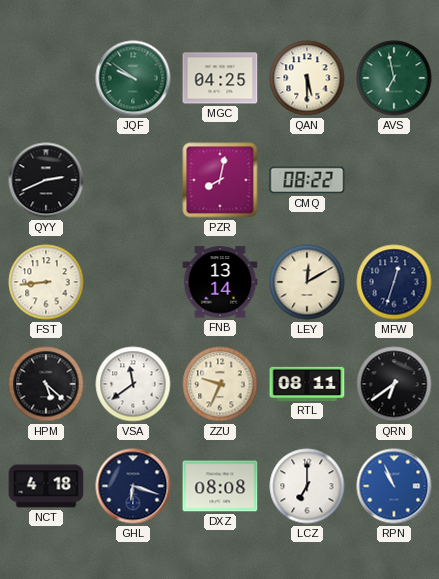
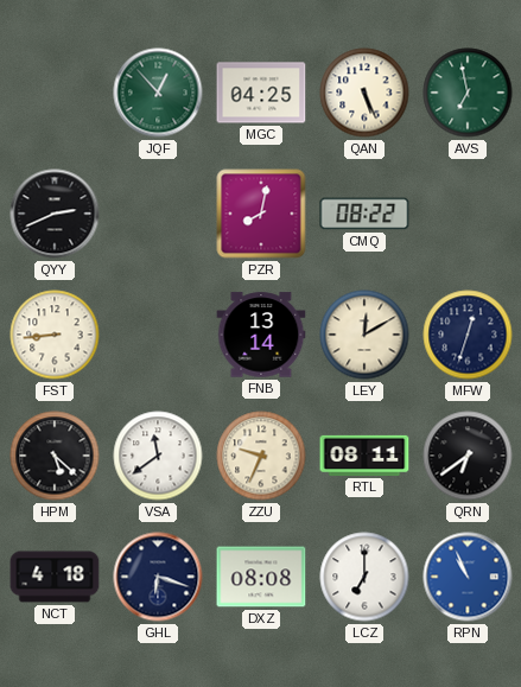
JQF: 9:51 -> 12:53 (158, 93)
QAN: 5:30 -> 5:26 (364, 93)
